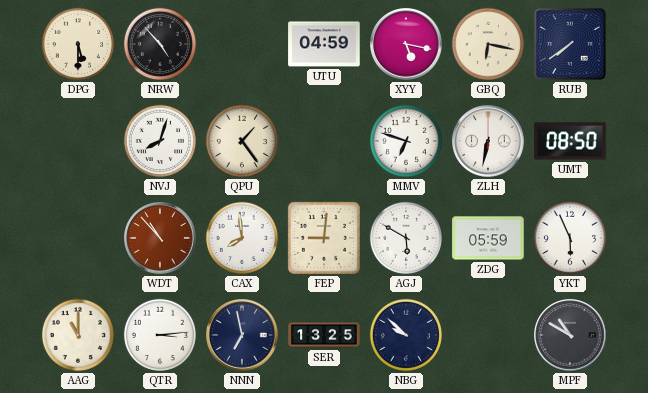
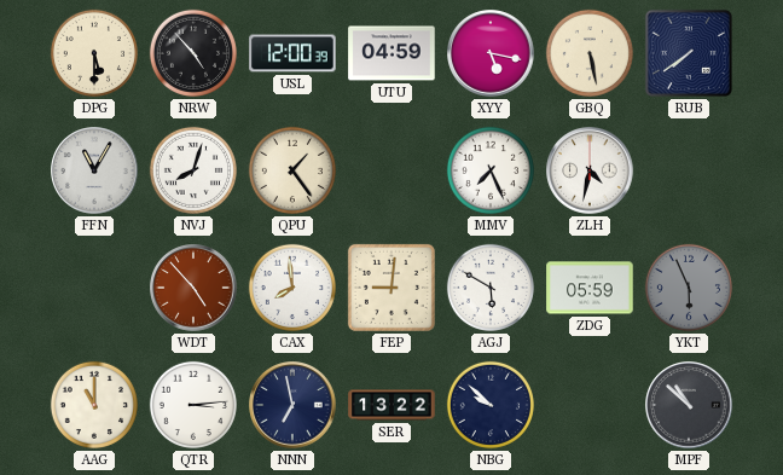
USL: none -> 12:00 (292, 53)
GBQ: 6:17 -> 5:28 (590, 53)
FFN: none -> 11:05 (94, 170)
MMV: 6:48 -> 7:26 (491, 170)
ZLH: 6:32 -> 4:32 (590, 170)
UMT: 08:50 -> none (570, 141)
WDT: 10:53 -> 4:53 (193, 288)
YKT dial: white -> grey (689, 288)
SER: 13:25 -> 13:22 (391, 405)
MPF: 10:50 -> 10:52 (689, 405)
